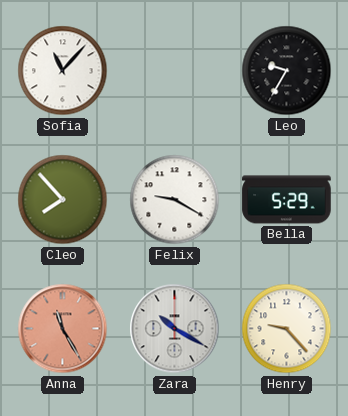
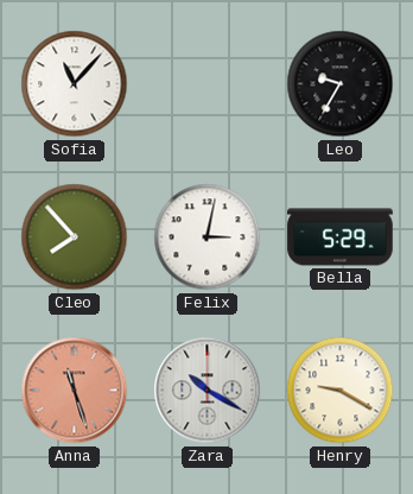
Felix: 9:20 -> 3:02 (208, 237)
Anna: 11:25 -> 11:27 (75, 391)
Henry: 9:23 -> 9:20 (341, 391)
